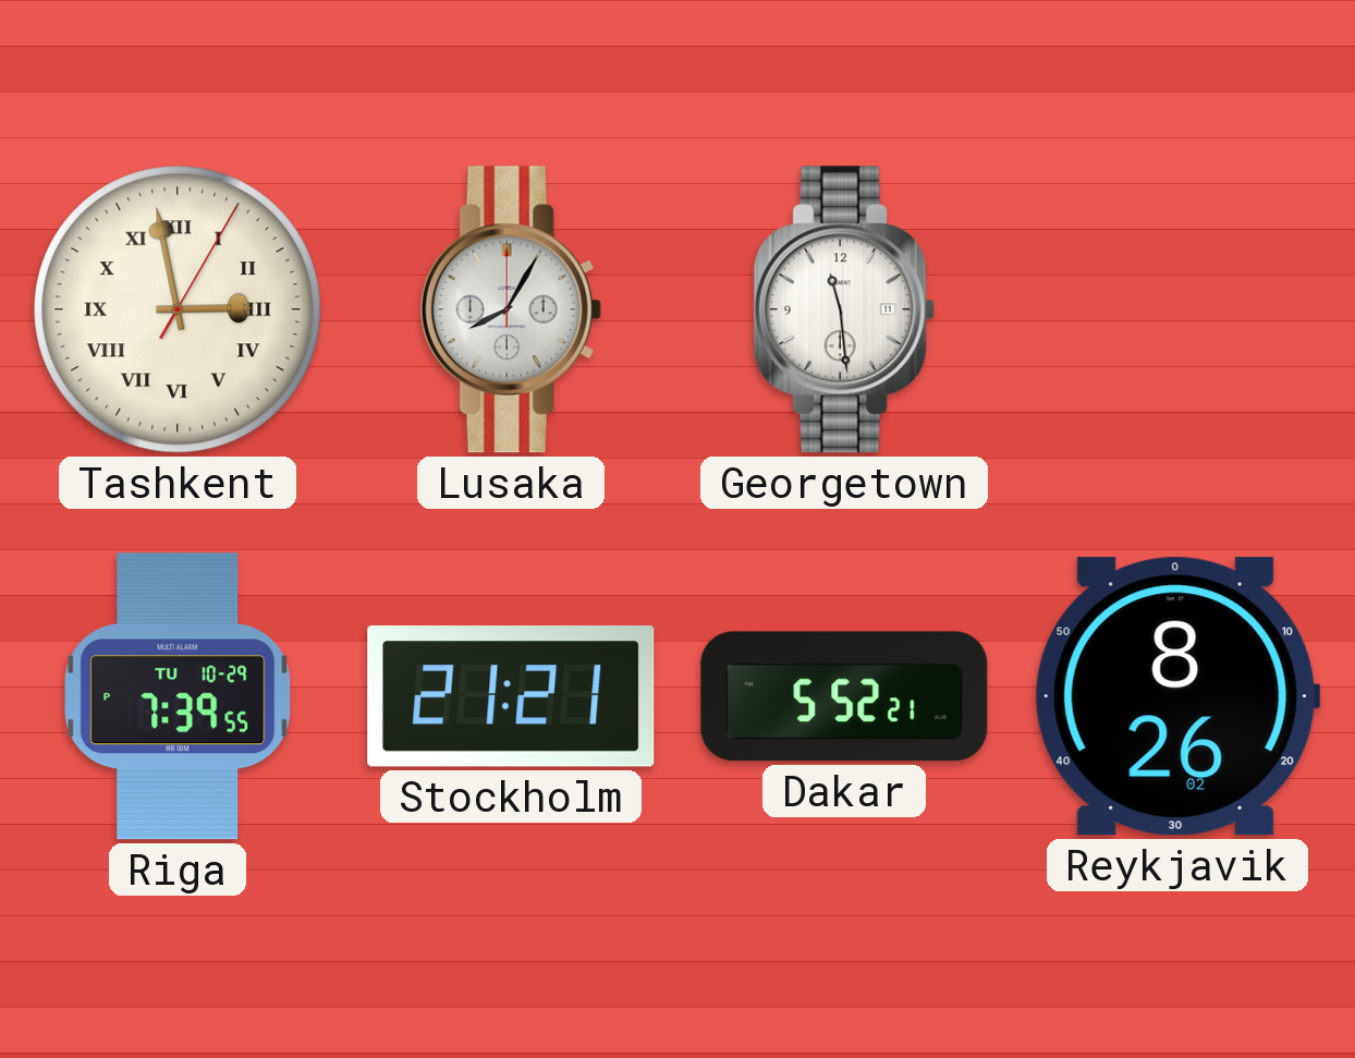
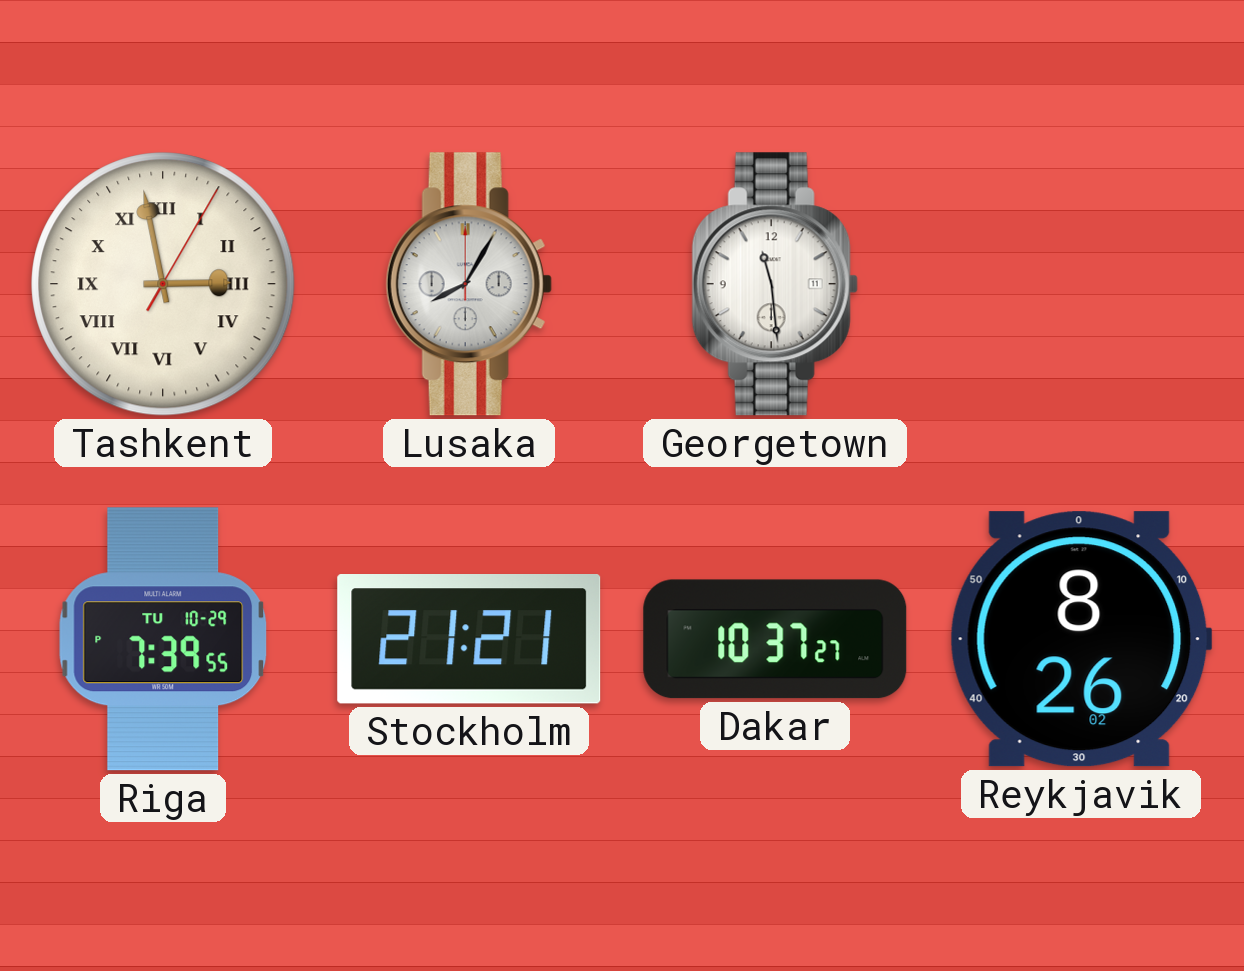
Dakar: 5:52 -> 10:37 (775, 639)
